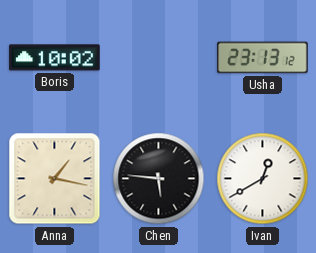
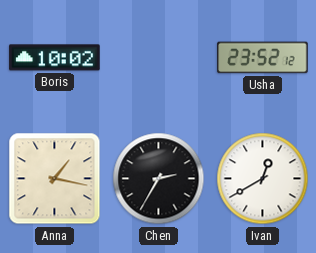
Usha: 23:13 -> 23:52 (263, 58)
Chen: 5:46 -> 2:35 (159, 179)
